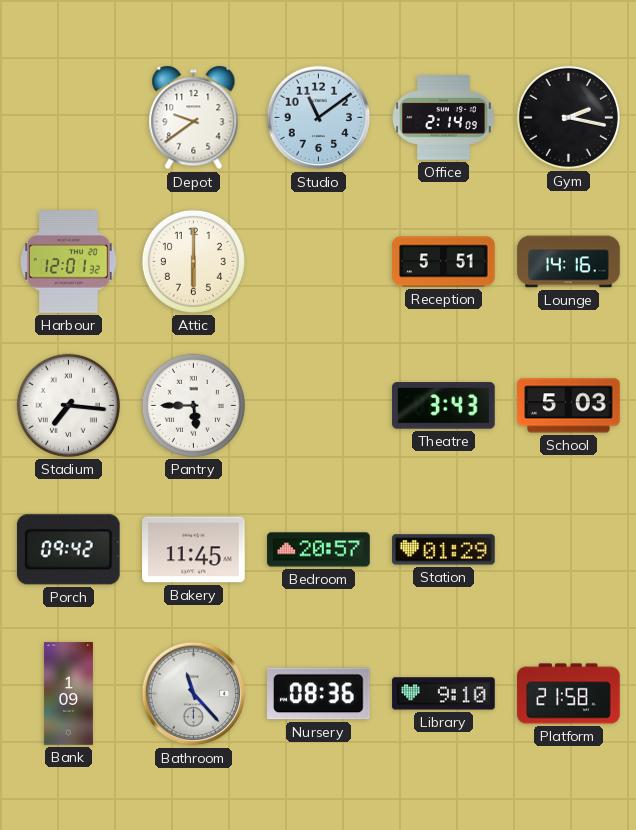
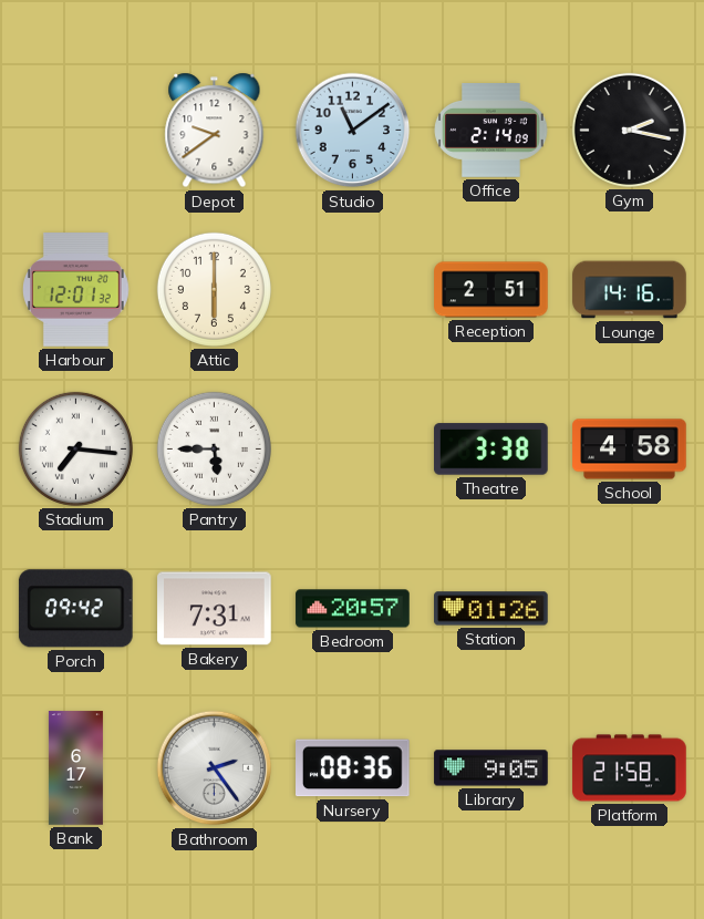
Reception: 5:51 -> 2:51 (491, 290)
Theatre: 3:43 -> 3:38 (491, 450)
School: 5:03 -> 4:58 (630, 450)
Bakery: 11:45 -> 7:31 (215, 609)
Station: 01:29 -> 01:26 (491, 609)
Bank: 1:09 -> 6:17 (75, 768)
Bathroom: 11:23 -> 2:24 (215, 768)
Library: 9:10 -> 9:05 (491, 768)
